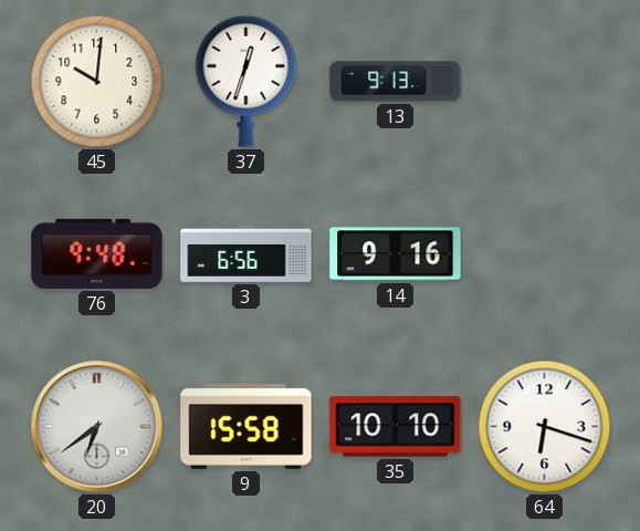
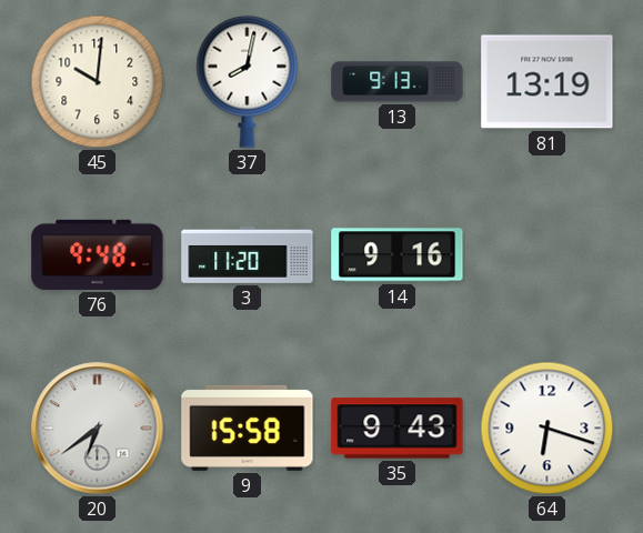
37: 12:33 -> 8:02 (248, 81)
81: none -> 13:19 (547, 82)
3: 6:56 -> 11:20 (248, 254)
35: 10:10 -> 9:43 (398, 429)
